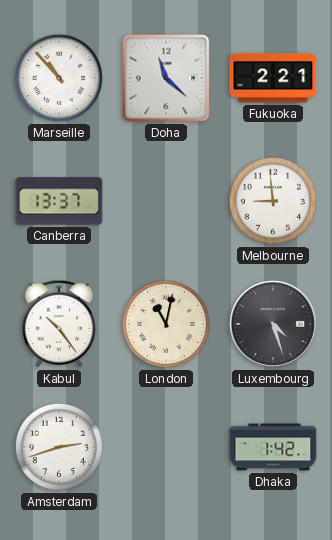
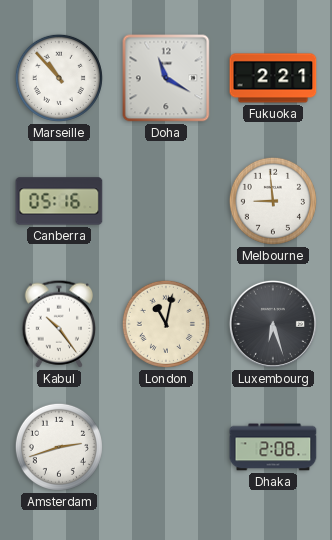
Doha: 11:22 -> 11:20 (166, 78)
Canberra: 13:37 -> 05:16 (59, 201)
Luxembourg: 4:27 -> 6:27 (273, 324)
Dhaka: 1:42 -> 2:08 (273, 447)
